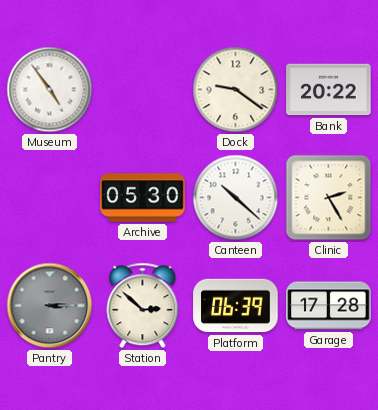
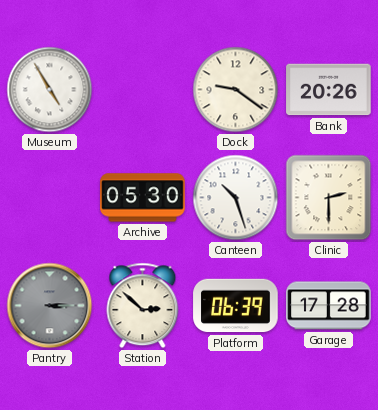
Museum: 4:54 -> 4:55 (50, 90)
Bank: 20:22 -> 20:26 (329, 90)
Canteen: 10:22 -> 10:27 (236, 198)
Clinic: 2:25 -> 2:30 (329, 198)
